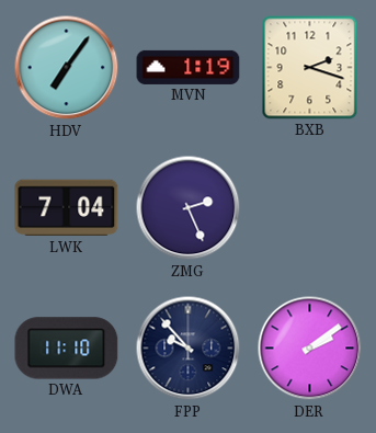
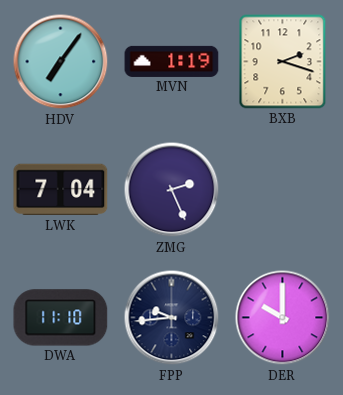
FPP: 9:53 -> 9:44 (172, 318)
DER: 2:09 -> 10:00 (283, 318)
